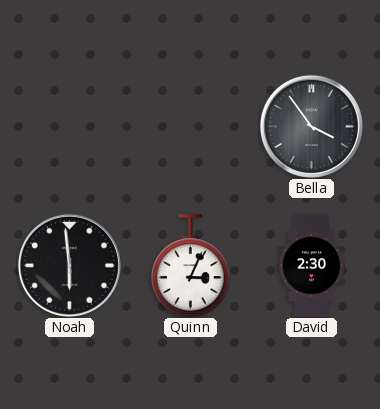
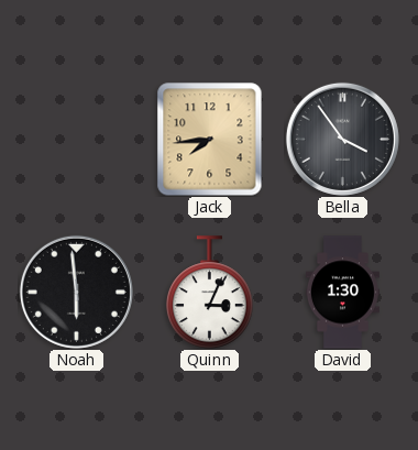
Jack: none -> 7:44 (210, 140)
David: 2:30 -> 1:30 (342, 293)
